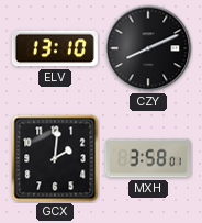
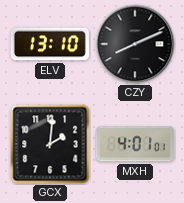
MXH: 3:58 -> 4:01 (135, 144)
